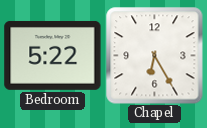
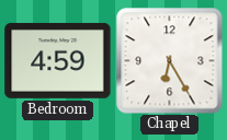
Bedroom: 5:22 -> 4:59 (58, 60)
